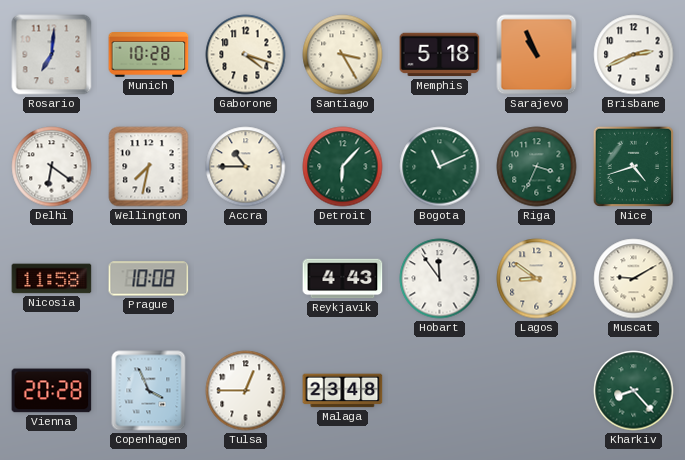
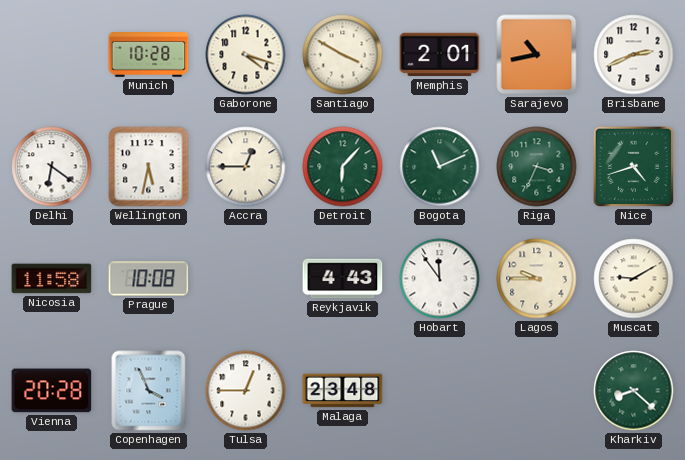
Rosario: 7:01 -> none (52, 55)
Santiago: 3:25 -> 3:50 (343, 55)
Memphis: 5:18 -> 2:01 (440, 55)
Sarajevo: 10:56 -> 10:43 (537, 55)
Wellington: 7:32 -> 5:32 (149, 167)
Accra: 10:45 -> 12:45 (246, 167)
Lagos: 8:51 -> 9:45 (537, 279)
Kharkiv: 8:23 -> 8:22 (634, 391)
